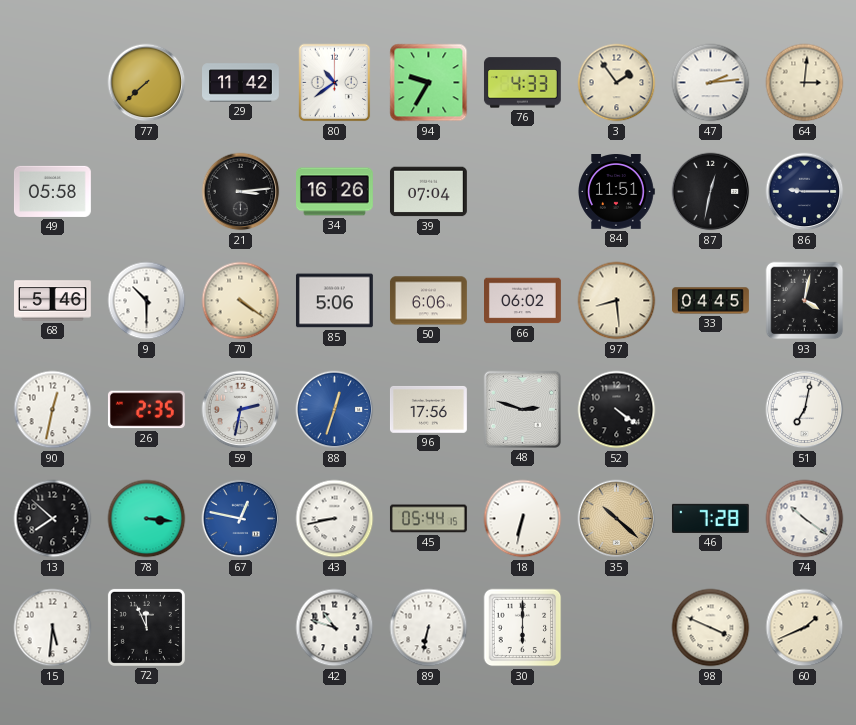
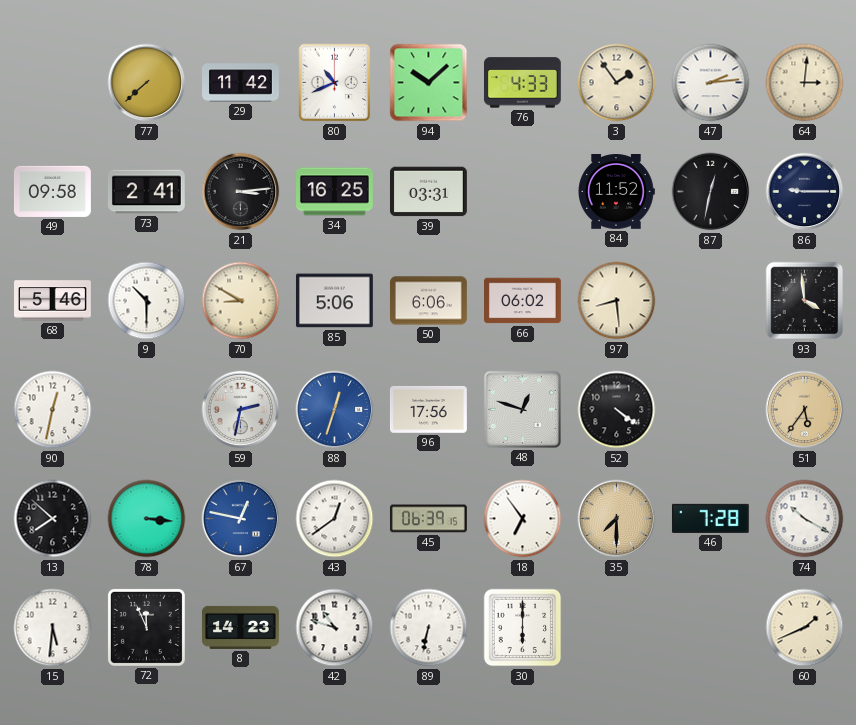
80: 10:39 -> 10:41 (335, 83)
94: 9:35 -> 10:08 (429, 83)
49: 05:58 -> 09:58 (52, 191)
73: none -> 2:41 (146, 192)
34: 16:26 -> 16:25 (335, 192)
39: 07:04 -> 03:31 (428, 192)
84: 11:51 -> 11:52 (616, 192)
70: 4:21 -> 8:50 (241, 301)
33: 04:45 -> none (711, 301)
93: 4:02 -> 3:59 (805, 301)
26: 2:35 -> none (146, 410)
48: 2:48 -> 12:48 (522, 409)
51: 7:02 -> 5:36 (805, 410)
51 dial: white -> champagne (805, 410)
43: 8:43 -> 12:39 (335, 519)
45: 05:44 -> 06:39 (428, 519)
18: 6:32 -> 6:54 (523, 519)
35: 10:22 -> 7:30 (617, 519)
74: 10:21 -> 10:20 (805, 519)
8: none -> 14:23 (241, 627)
98: 3:49 -> none (711, 628)
